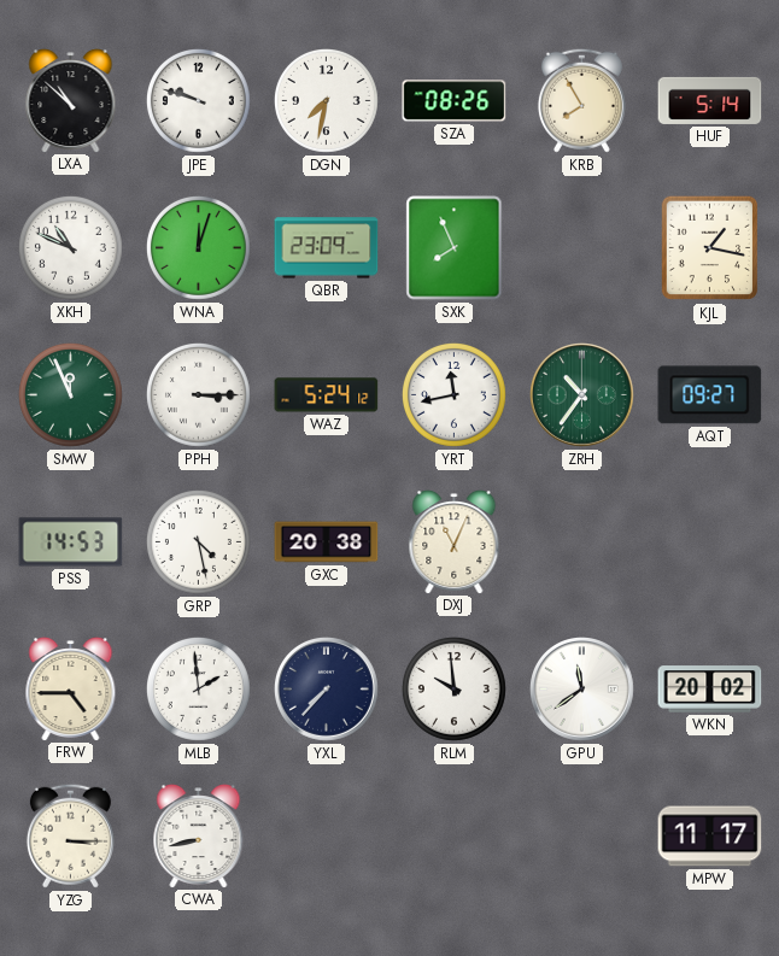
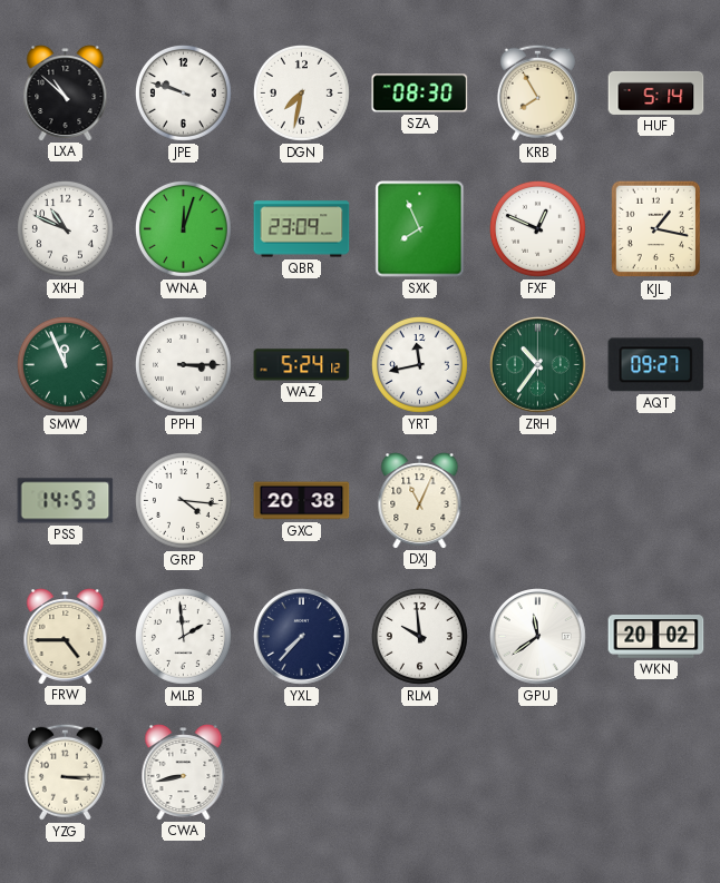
SZA: 08:26 -> 08:30 (420, 94)
FXF: none -> 12:49 (537, 228)
GRP: 4:28 -> 4:16 (183, 500)
MPW: 11:17 -> none (710, 837)
